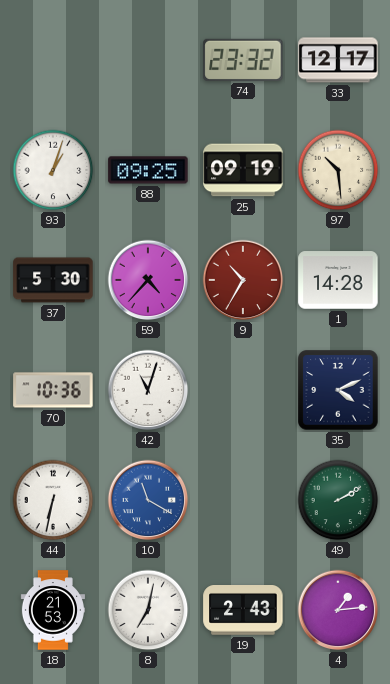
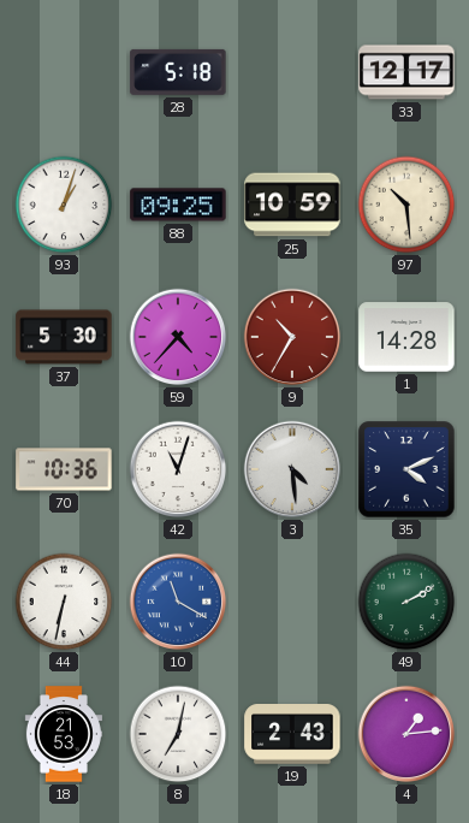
28: none -> 5:18 (178, 72)
74: 23:32 -> none (243, 60)
25: 09:19 -> 10:59 (292, 205)
3: none -> 4:29 (292, 469)
